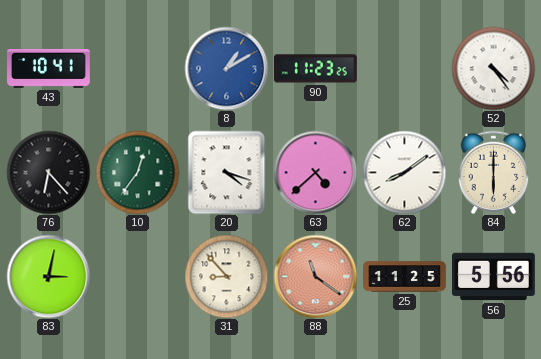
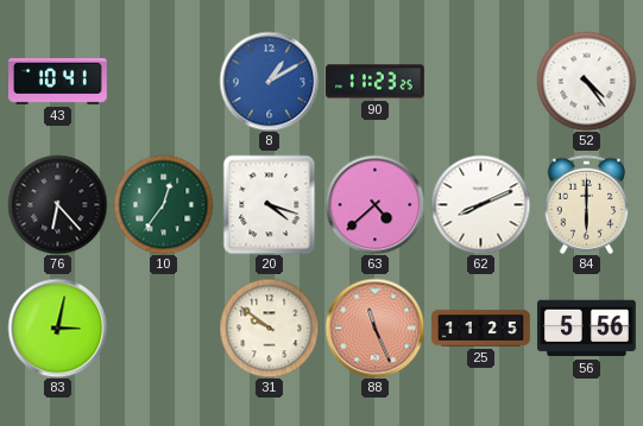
62: 8:09 -> 8:11 (480, 204)
31: 8:53 -> 9:51 (269, 328)
88: 11:21 -> 11:26 (374, 328)
